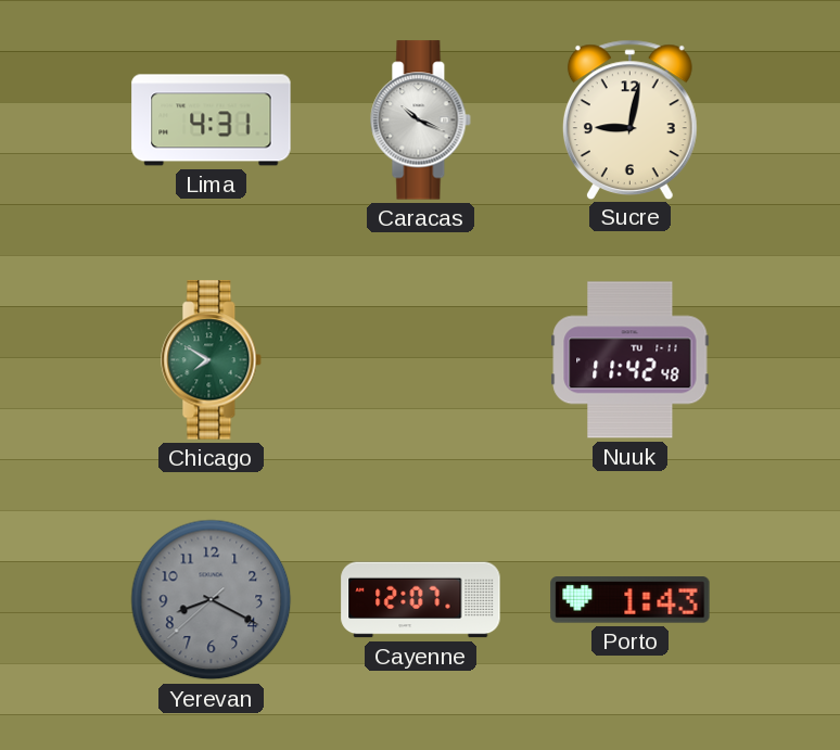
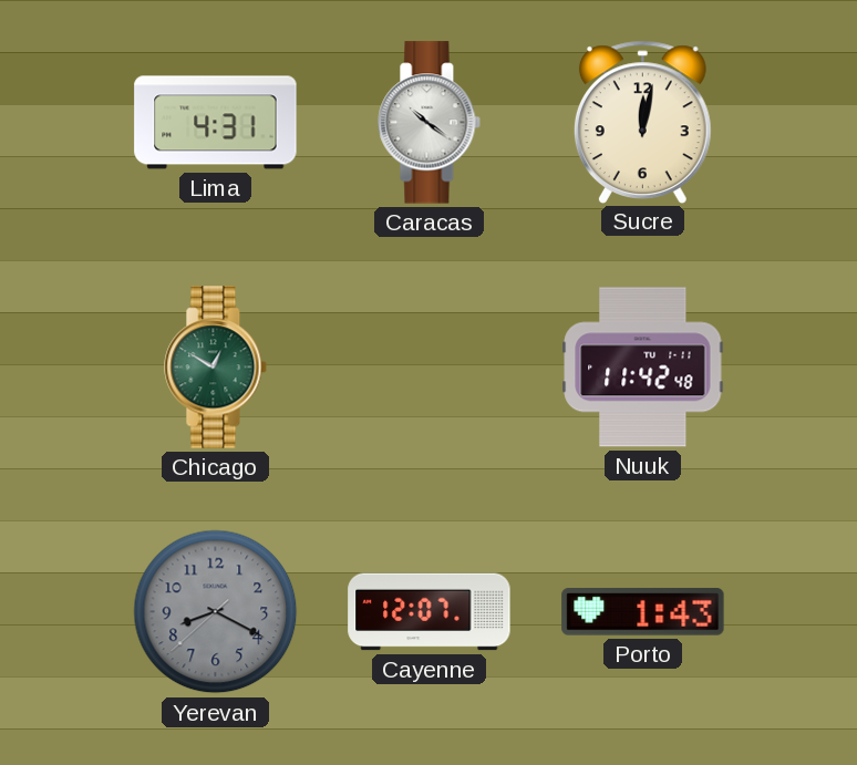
Caracas: 10:19 -> 10:21 (430, 123)
Sucre: 9:02 -> 12:02 (642, 122)
Chicago: 7:50 -> 12:50 (216, 368)
